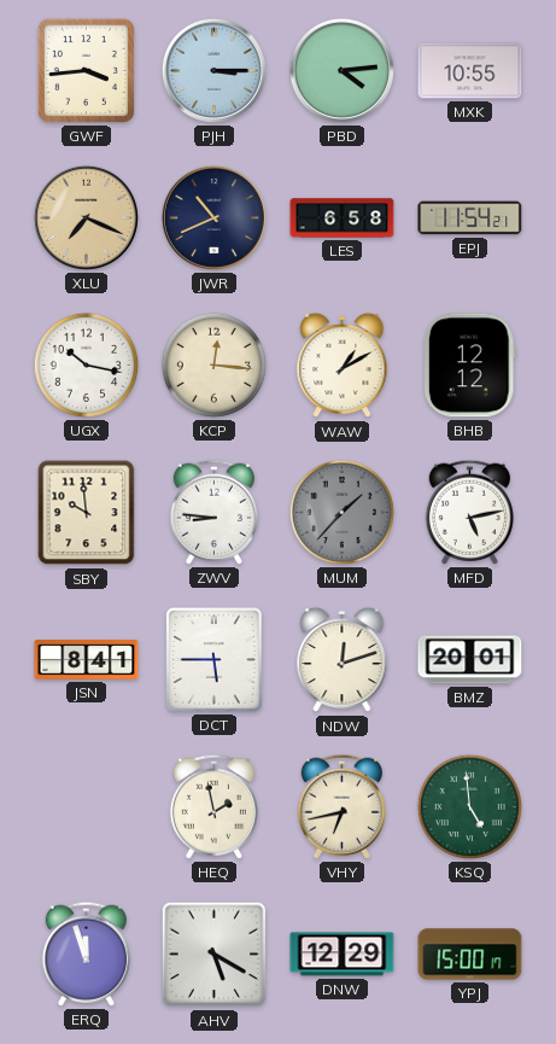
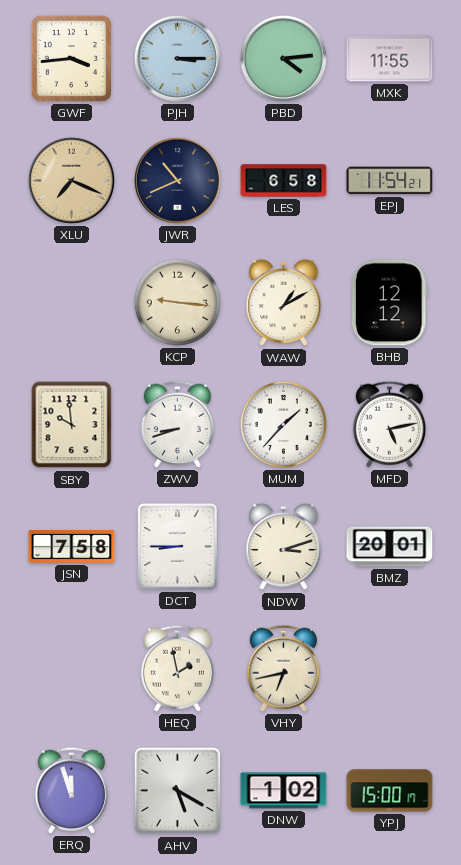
MXK: 10:55 -> 11:55 (390, 59)
UGX: 10:17 -> none (86, 364)
KCP: 12:16 -> 9:16 (177, 302)
ZWV: 8:46 -> 8:42 (177, 424)
MUM dial: grey -> white (283, 424)
JSN: 8:41 -> 7:58 (72, 547)
DCT: 5:45 -> 8:45 (178, 547)
NDW: 12:12 -> 3:12 (284, 547)
KSQ: 4:59 -> none (469, 806)
DNW: 12:29 -> 1:02 (284, 791)
